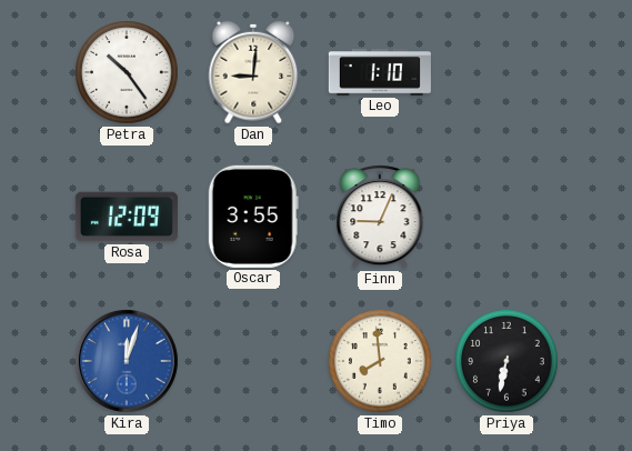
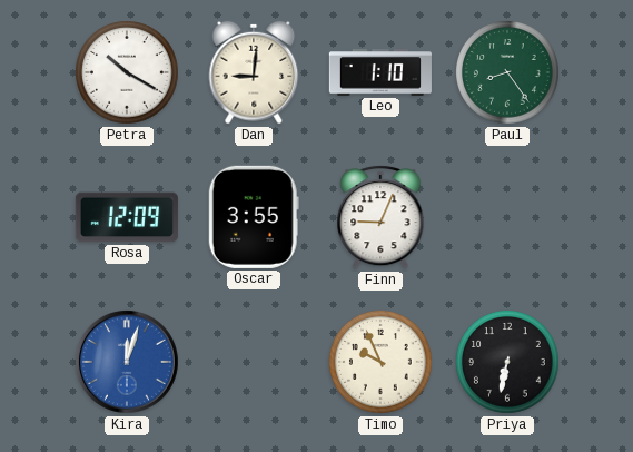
Petra: 10:24 -> 10:20 (128, 73)
Paul: none -> 8:24 (508, 73)
Timo: 7:59 -> 9:56 (382, 363)
